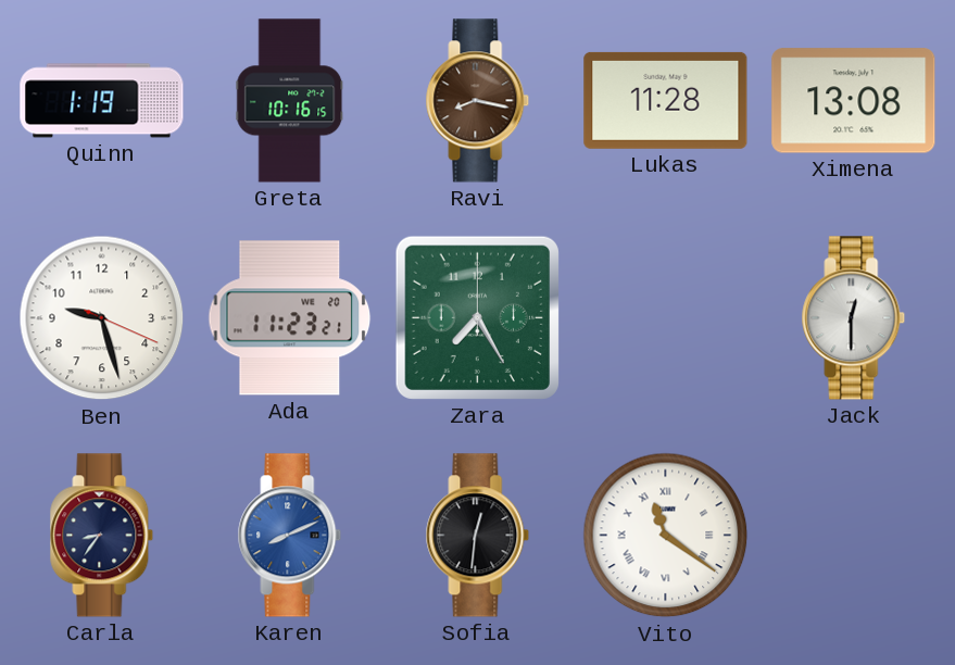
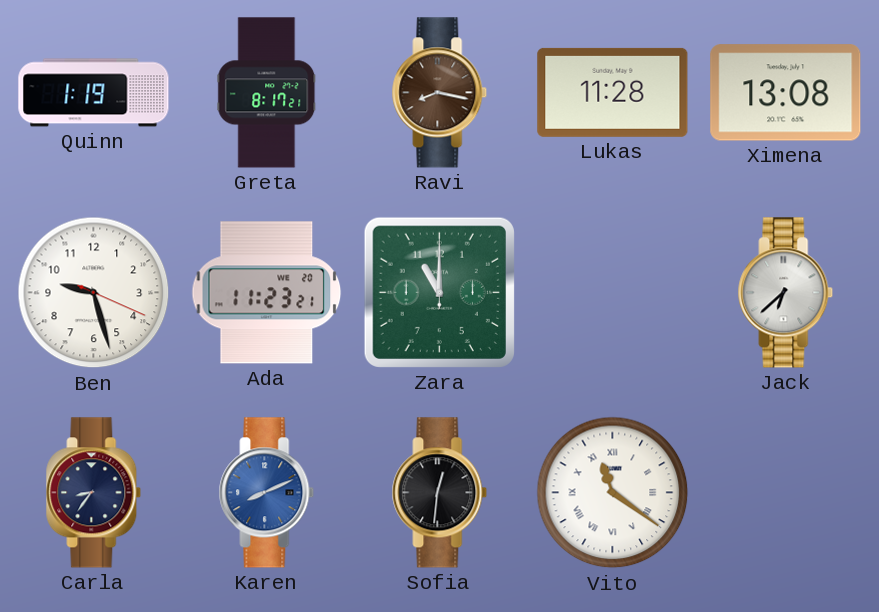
Greta: 10:16 -> 8:17 (267, 93)
Zara: 7:25 -> 11:00 (439, 292)
Jack: 12:30 -> 6:38 (786, 293)
